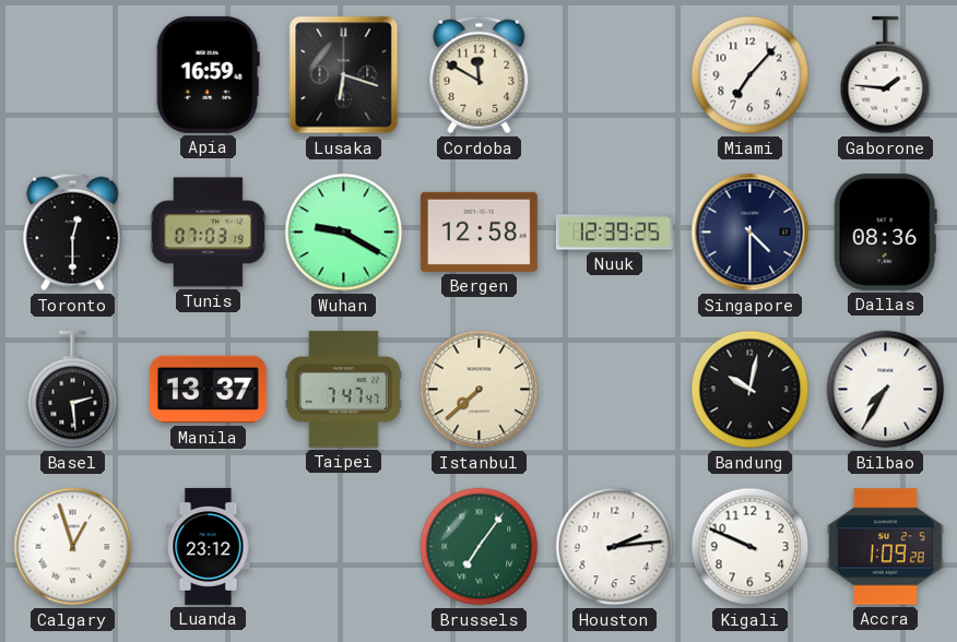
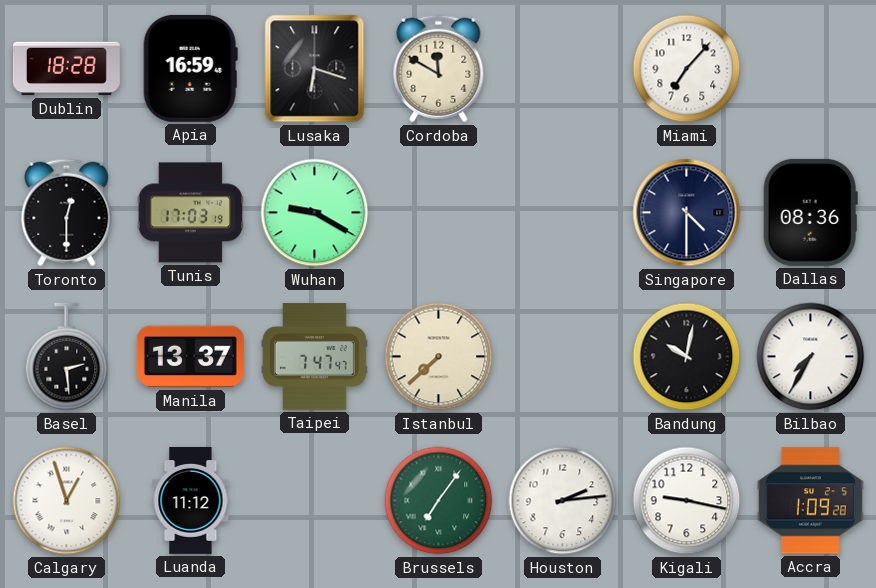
Dublin: none -> 18:28 (66, 69)
Gaborone: 1:46 -> none (886, 75)
Tunis: 07:03 -> 17:03 (191, 213)
Bergen: 12:58 -> none (478, 231)
Nuuk: 12:39 -> none (614, 233)
Luanda: 23:12 -> 11:12 (191, 500)
Kigali: 9:49 -> 9:17 (687, 501)
